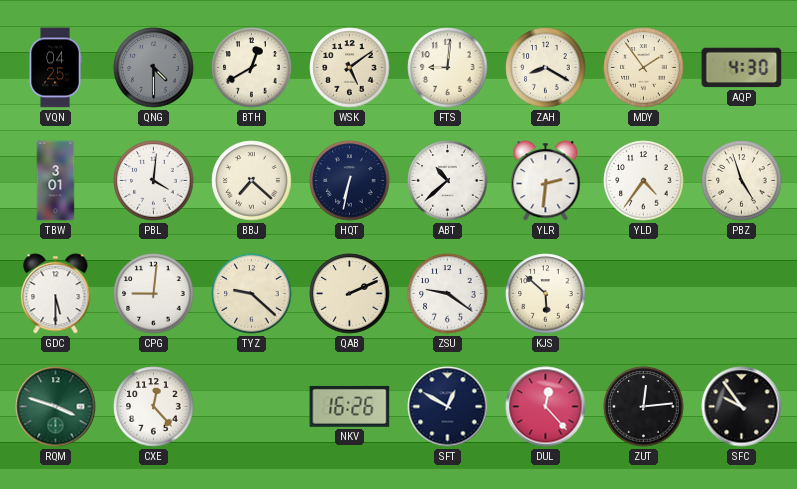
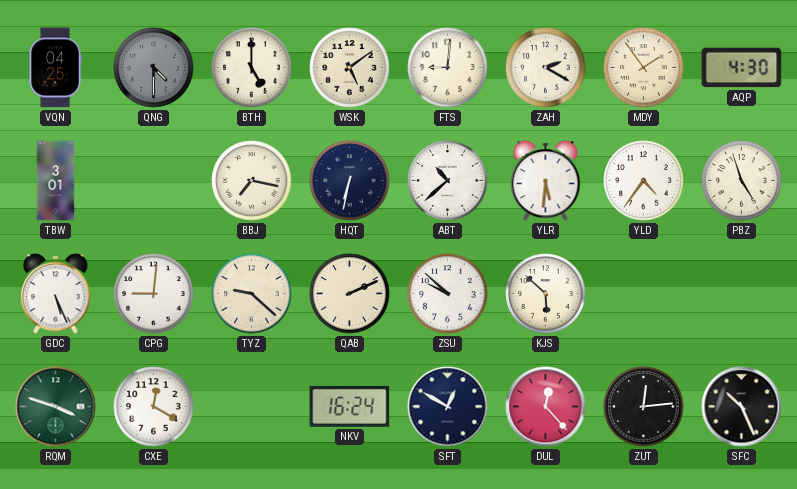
BTH: 12:40 -> 5:00 (252, 68)
ZAH: 8:20 -> 2:20 (546, 68)
PBL: 4:01 -> none (154, 181)
BBJ: 7:22 -> 7:17 (252, 181)
YLR: 2:31 -> 5:31 (546, 181)
GDC: 5:30 -> 5:26 (56, 294)
ZSU: 9:21 -> 9:52 (448, 294)
CXE: 12:23 -> 12:20 (154, 407)
NKV: 16:26 -> 16:24 (350, 406)
SFC: 9:54 -> 10:26 (742, 407)
